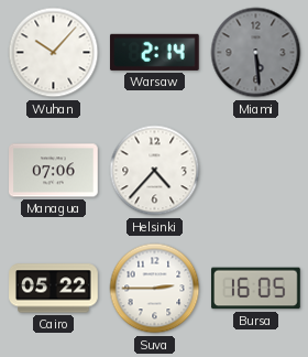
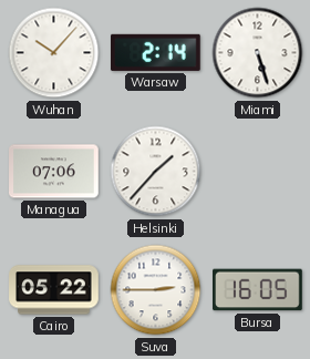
Miami: 5:29 -> 5:27 (258, 53)
Miami dial: grey -> white (258, 53)
Helsinki: 4:37 -> 1:37 (156, 172)
